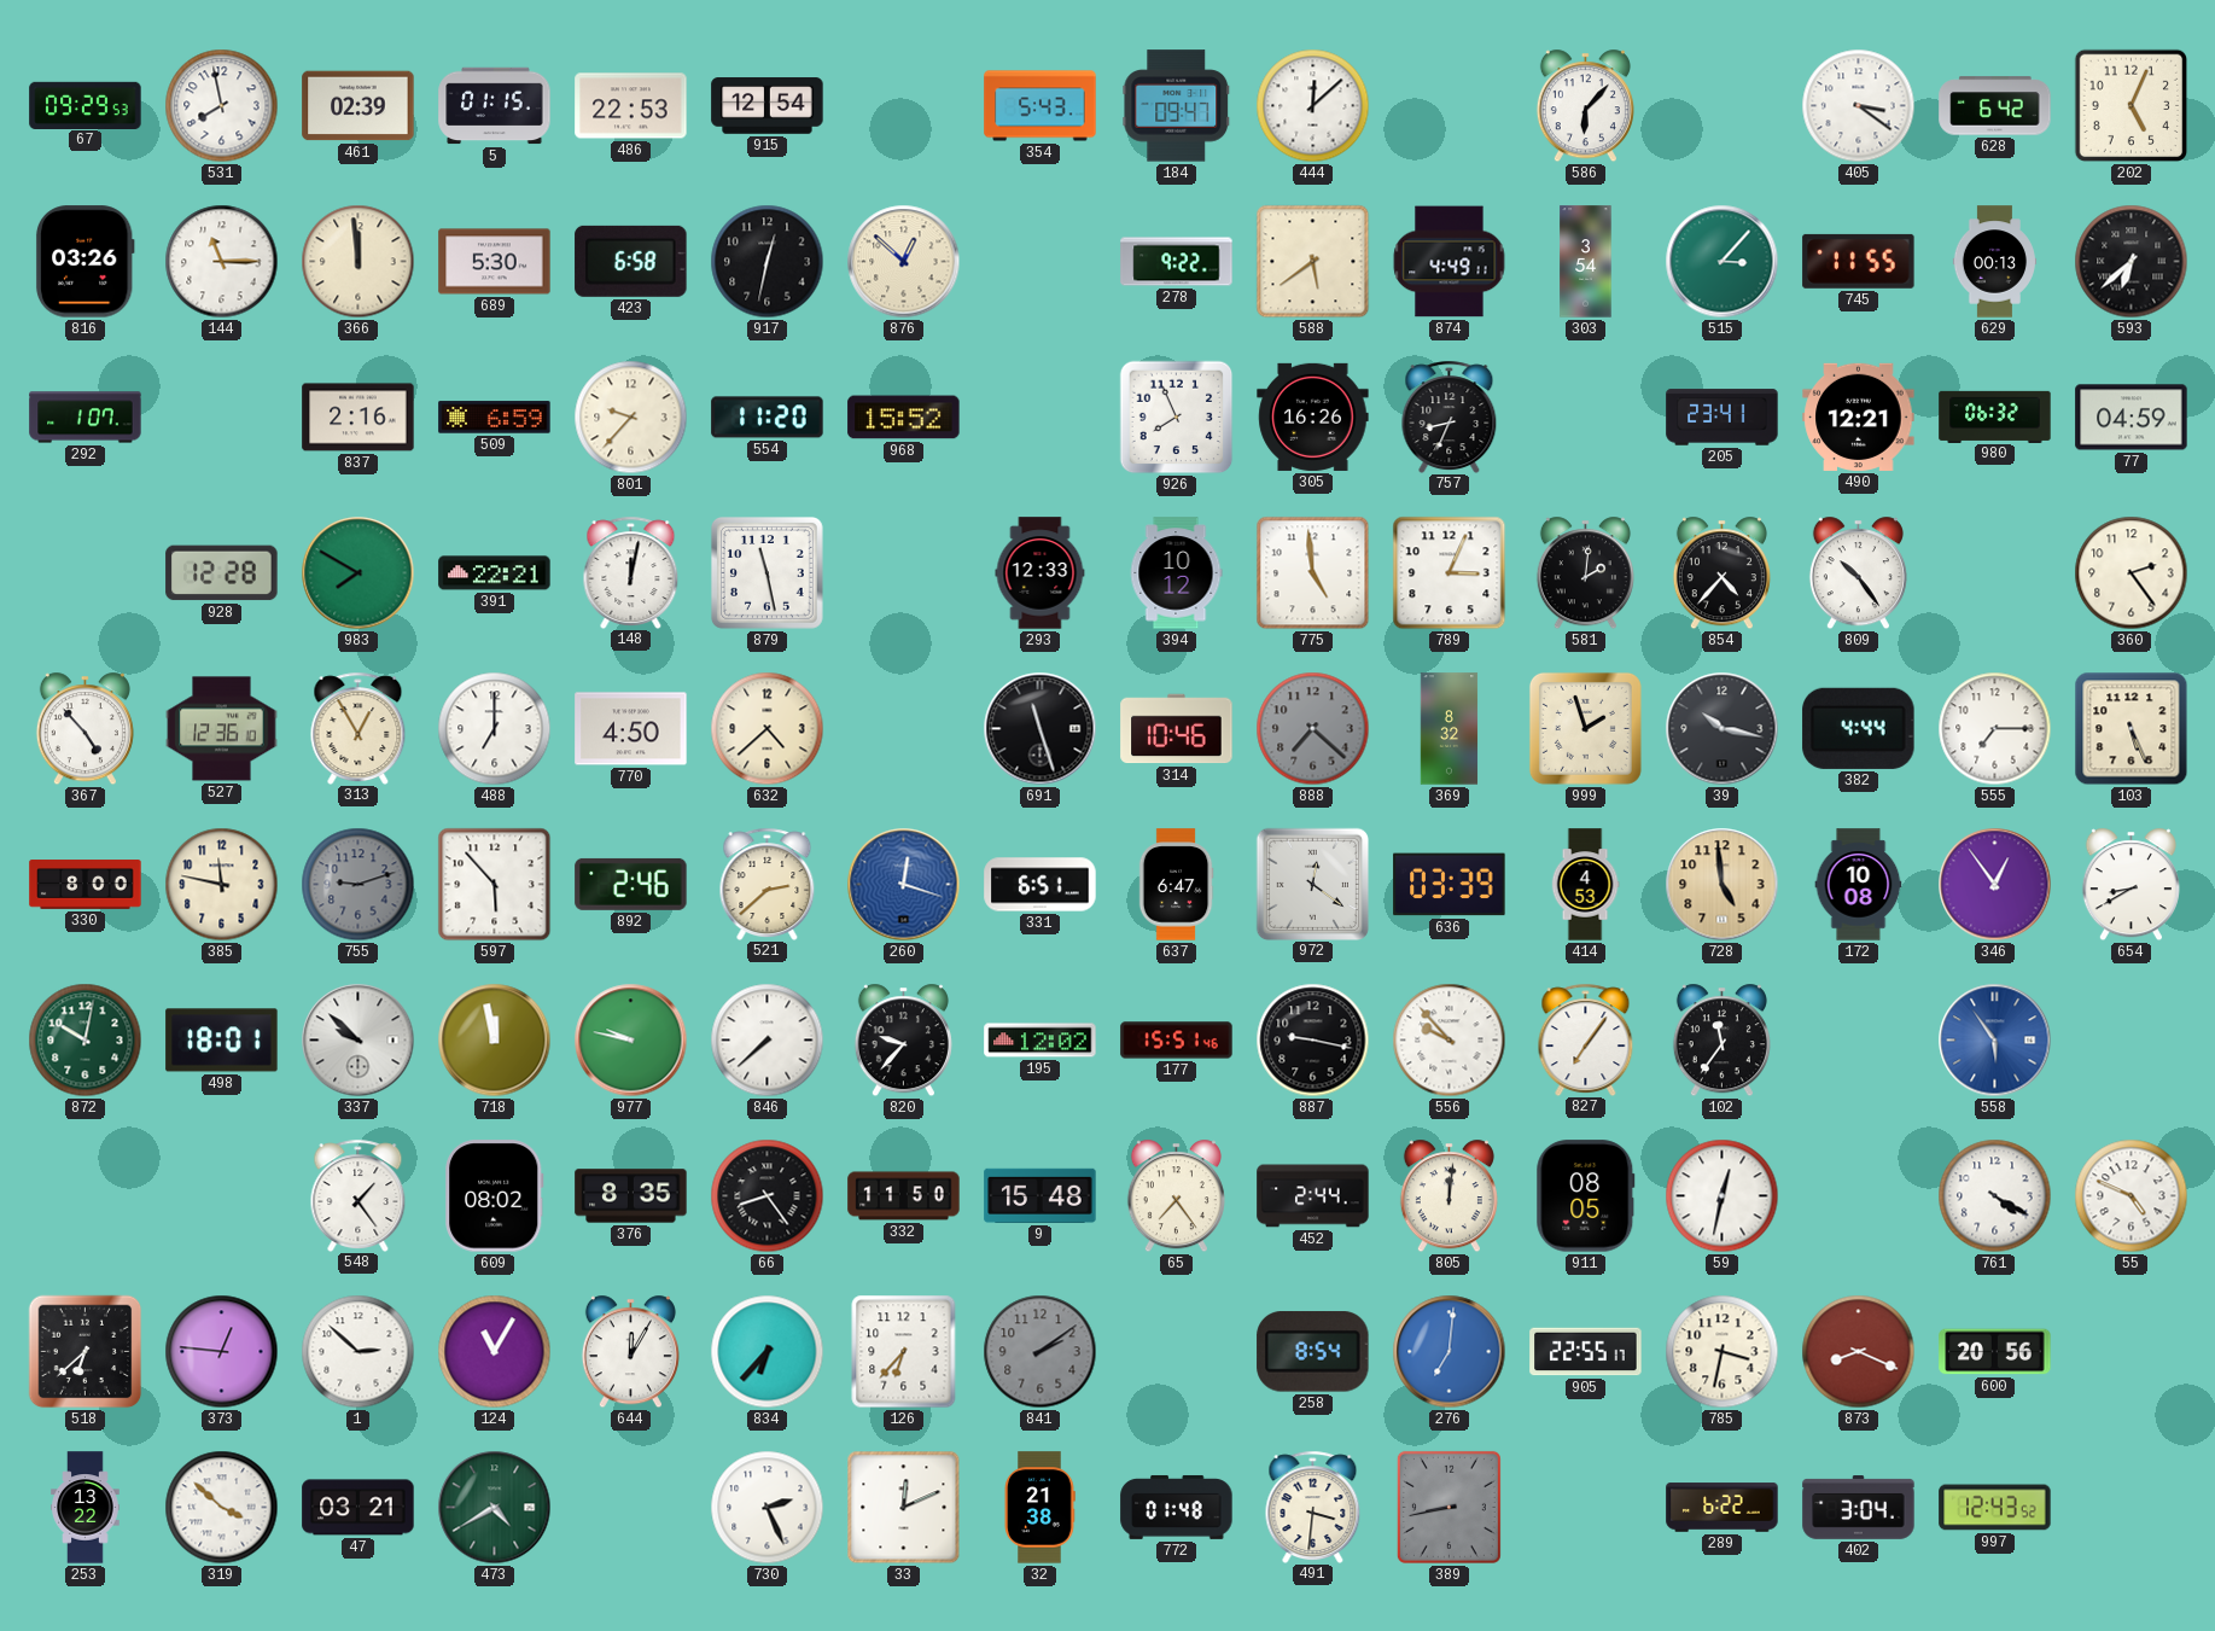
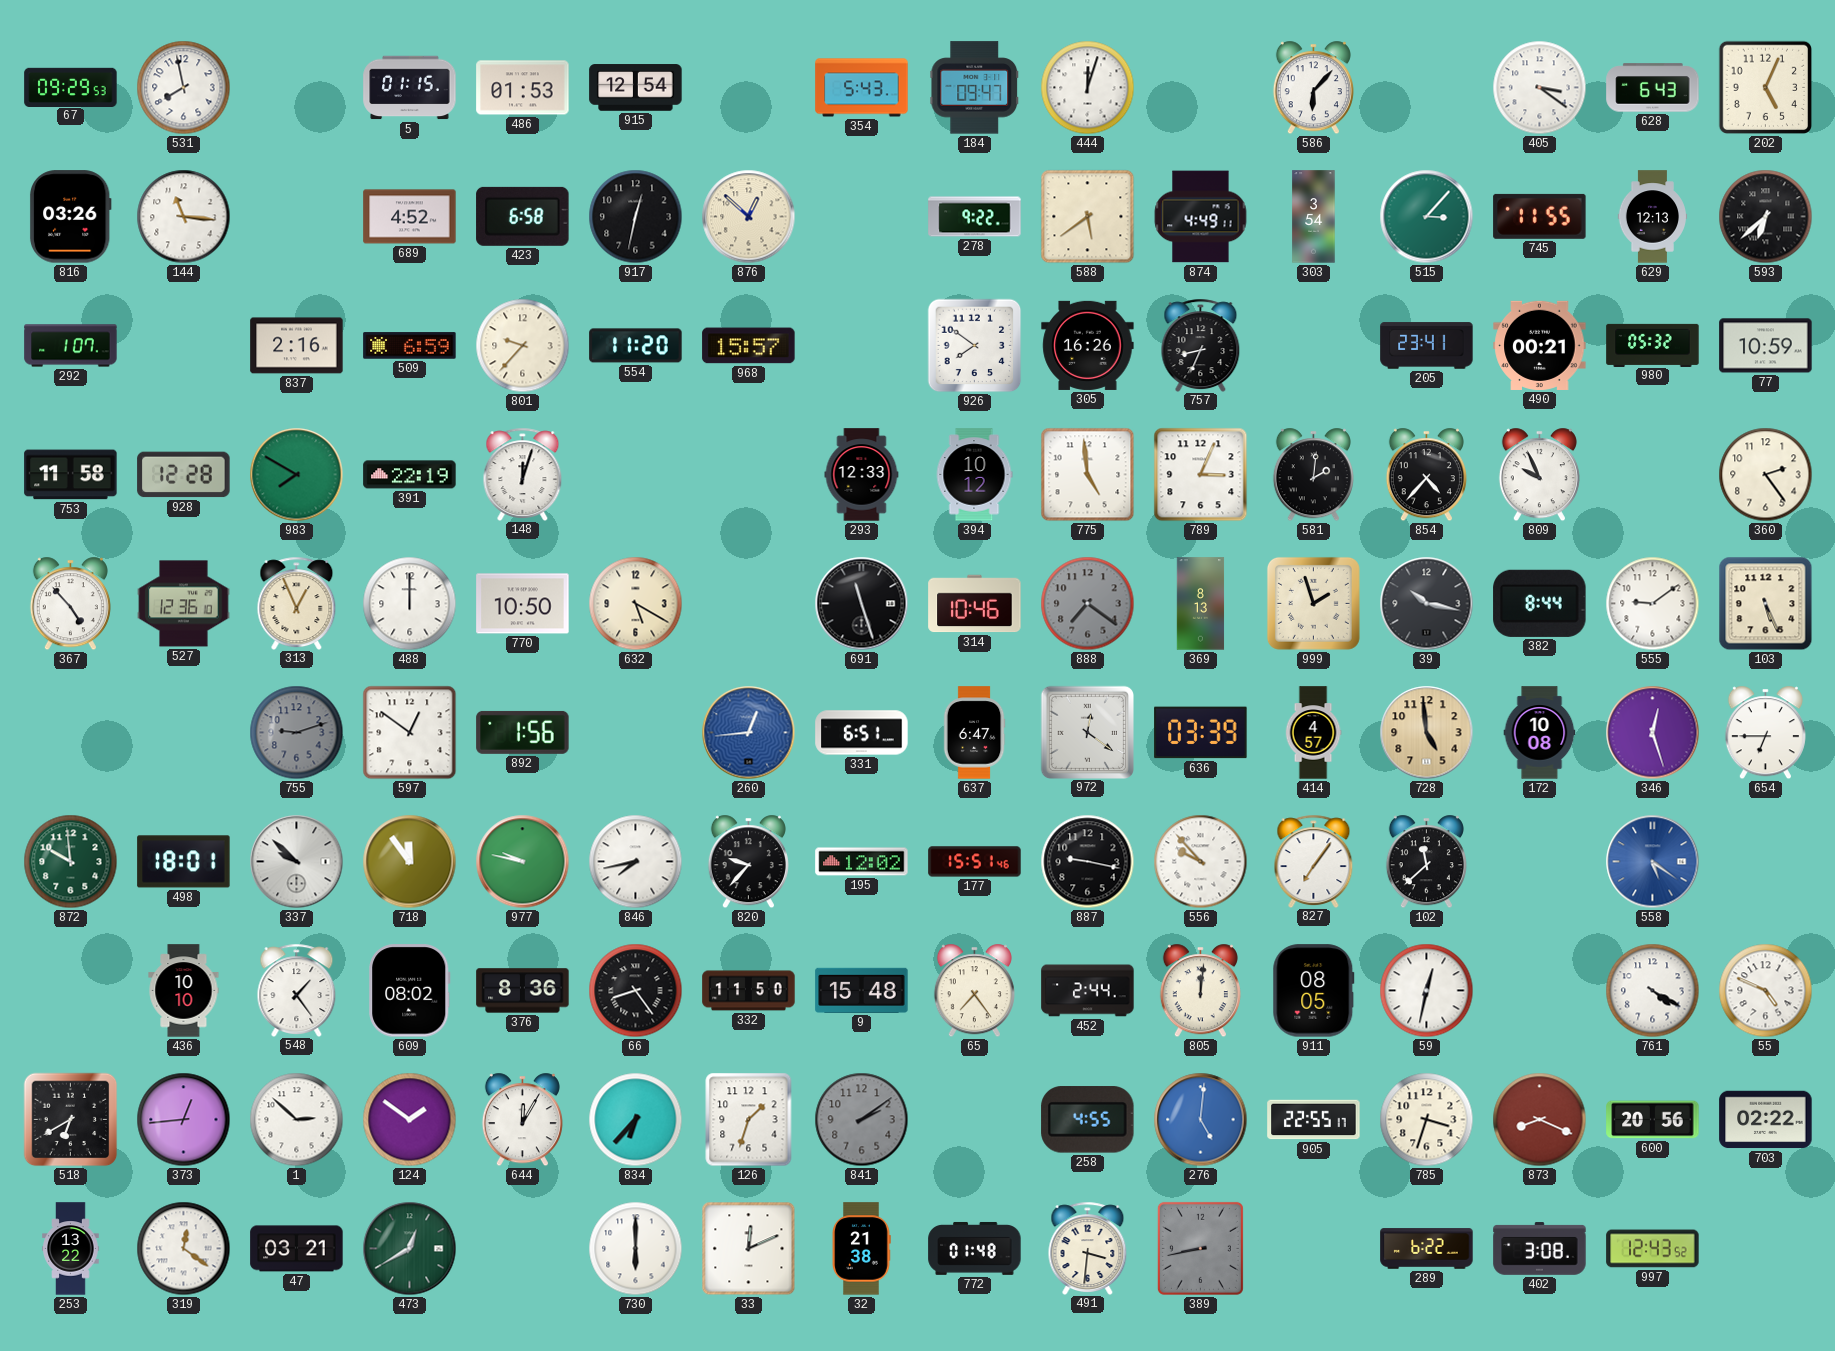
461: 02:39 -> none (359, 106)
486: 22:53 -> 01:53 (523, 88)
444: 12:08 -> 12:03 (1088, 88)
628: 6:42 -> 6:43 (1653, 88)
144: 11:15 -> 11:16 (184, 217)
366: 11:59 -> none (359, 262)
689: 5:30 -> 4:52 (410, 217)
629: 00:13 -> 12:13 (1653, 217)
968: 15:52 -> 15:57 (749, 346)
926: 7:56 -> 7:51 (975, 346)
490: 12:21 -> 00:21 (1540, 345)
980: 06:32 -> 05:32 (1653, 345)
77: 04:59 -> 10:59 (1766, 346)
753: none -> 11:58 (71, 475)
391: 22:21 -> 22:19 (410, 475)
148: 12:02 -> 12:03 (523, 474)
879: 11:28 -> none (768, 573)
809: 10:24 -> 9:56 (1539, 475)
313: 12:55 -> 12:56 (297, 603)
488: 7:00 -> 12:00 (410, 604)
770: 4:50 -> 10:50 (523, 604)
632: 4:38 -> 5:20 (636, 604)
888: 7:22 -> 7:21 (1088, 604)
369: 8:32 -> 8:13 (1201, 604)
382: 4:44 -> 8:44 (1540, 603)
555: 7:15 -> 9:09 (1653, 604)
330: 8:00 -> none (86, 885)
385: 11:47 -> none (222, 885)
597: 5:53 -> 12:51 (410, 733)
892: 2:46 -> 1:56 (523, 732)
521: 2:38 -> none (768, 884)
260: 12:18 -> 12:44 (749, 733)
414: 4:53 -> 4:57 (1313, 733)
346: 12:54 -> 12:27 (1653, 733)
654: 8:40 -> 6:45 (1765, 733)
872: 10:02 -> 9:59 (71, 862)
718: 11:58 -> 11:54 (410, 862)
846: 7:38 -> 7:43 (636, 862)
102: 11:36 -> 11:38 (1426, 862)
558: 5:54 -> 5:21 (1653, 862)
436: none -> 10:10 (184, 991)
376: 8:35 -> 8:36 (523, 991)
518: 6:38 -> 6:40 (71, 1120)
373: 12:46 -> 12:44 (184, 1120)
124: 11:05 -> 1:51 (410, 1120)
126: 6:37 -> 1:33 (749, 1120)
258: 8:54 -> 4:55 (1088, 1120)
276: 7:01 -> 5:01 (1201, 1120)
785: 3:32 -> 3:33 (1427, 1120)
703: none -> 02:22 (1766, 1120)
319: 3:52 -> 12:21 (184, 1249)
473: 4:40 -> 12:40 (410, 1249)
730: 2:26 -> 6:00 (636, 1249)
402: 3:04 -> 3:08 (1540, 1249)
